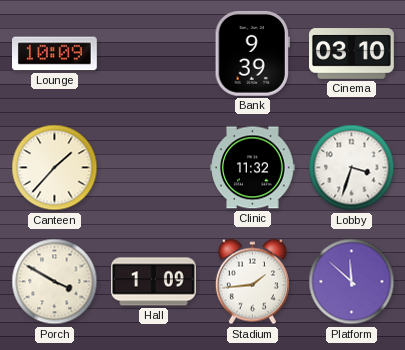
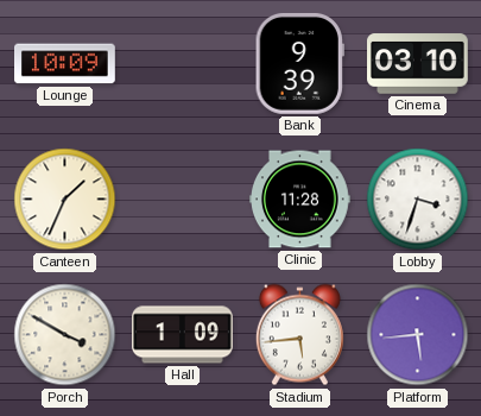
Canteen: 1:37 -> 1:34 (65, 200)
Clinic: 11:32 -> 11:28 (300, 200)
Stadium: 1:44 -> 5:44 (299, 335)
Platform: 11:52 -> 5:44 (418, 335)
